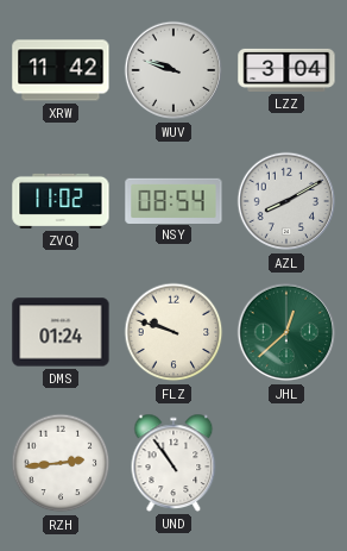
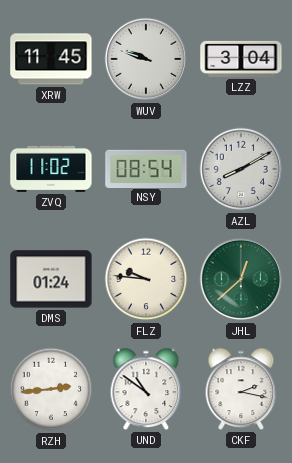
XRW: 11:42 -> 11:45 (51, 59)
FLZ: 9:48 -> 9:46 (146, 279)
UND: 10:54 -> 10:51 (146, 389)
CKF: none -> 2:17 (241, 389)
